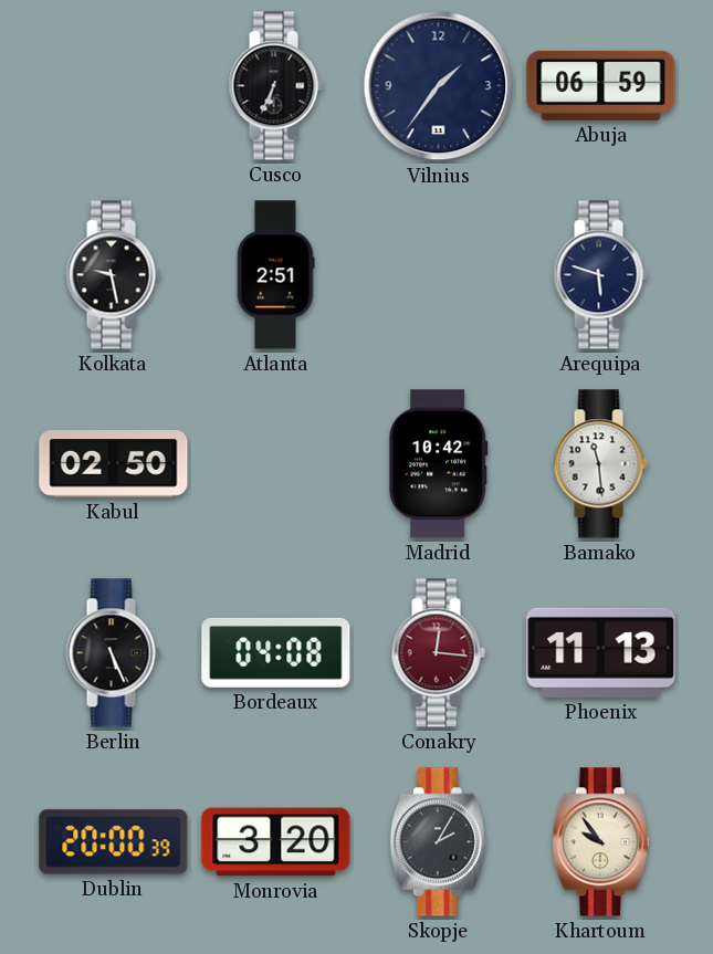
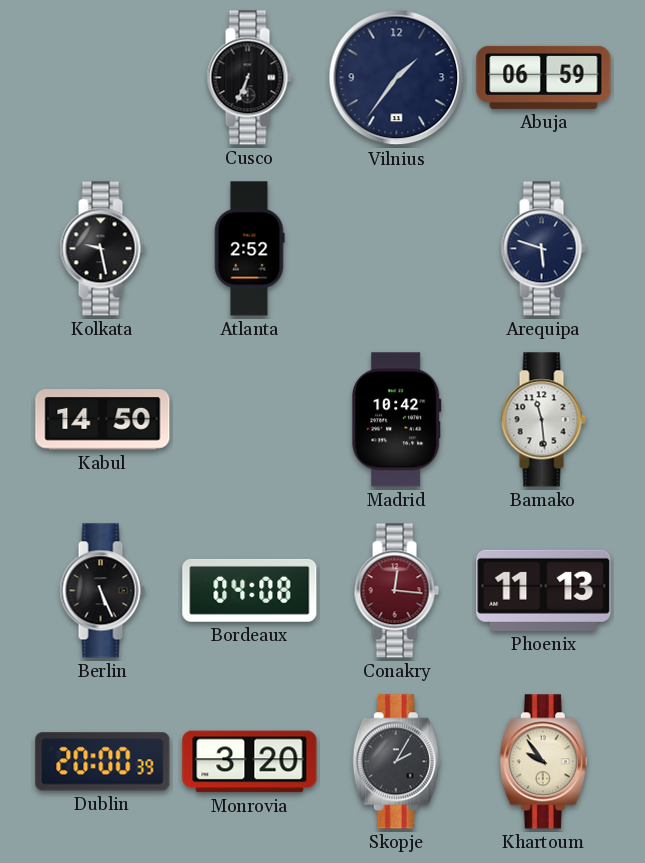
Atlanta: 2:51 -> 2:52 (249, 249)
Kabul: 02:50 -> 14:50 (103, 420)
